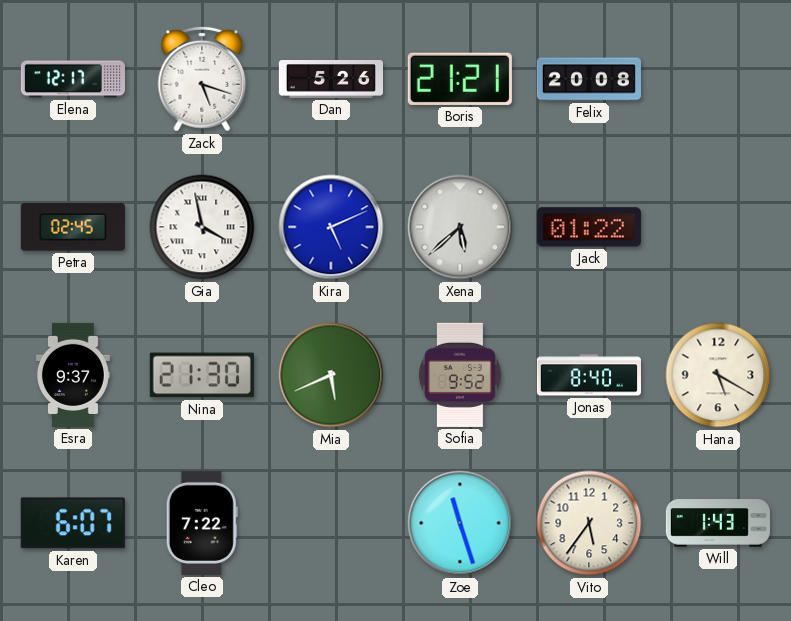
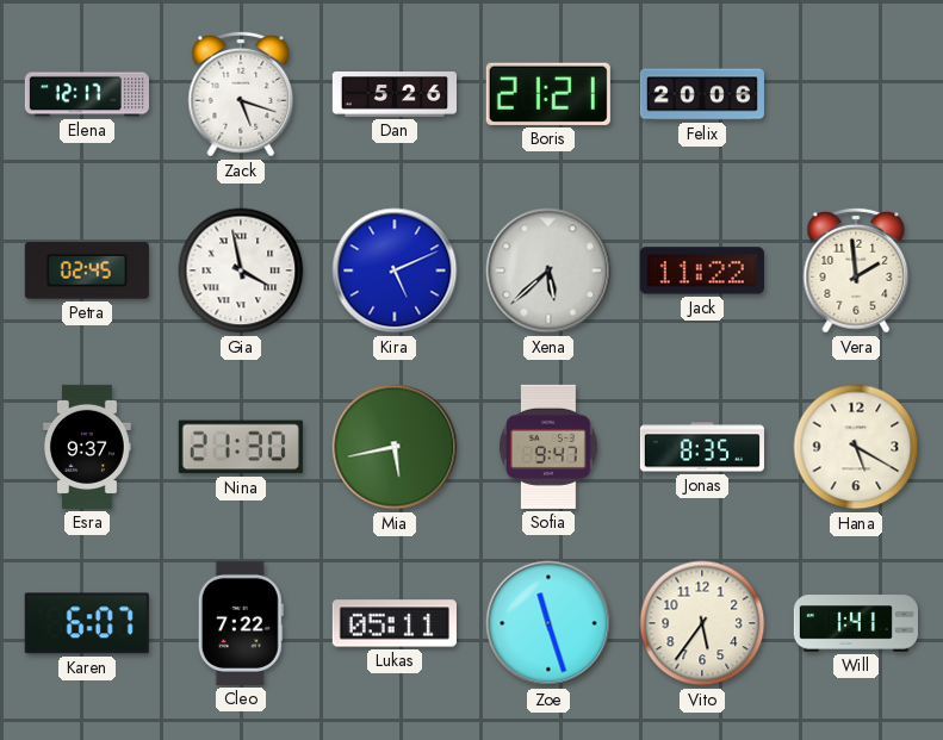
Felix: 20:08 -> 20:06 (702, 94)
Jack: 01:22 -> 11:22 (702, 270)
Vera: none -> 1:59 (856, 270)
Mia: 5:41 -> 5:43 (395, 447)
Sofia: 9:52 -> 9:47 (548, 447)
Jonas: 8:40 -> 8:35 (702, 447)
Lukas: none -> 05:11 (395, 623)
Will: 1:43 -> 1:41 (856, 623)
